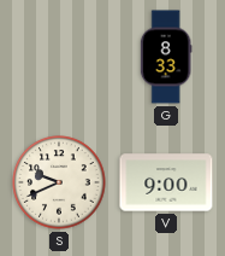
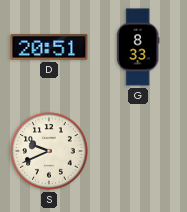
D: none -> 20:51 (49, 47)
V: 9:00 -> none (166, 182)
